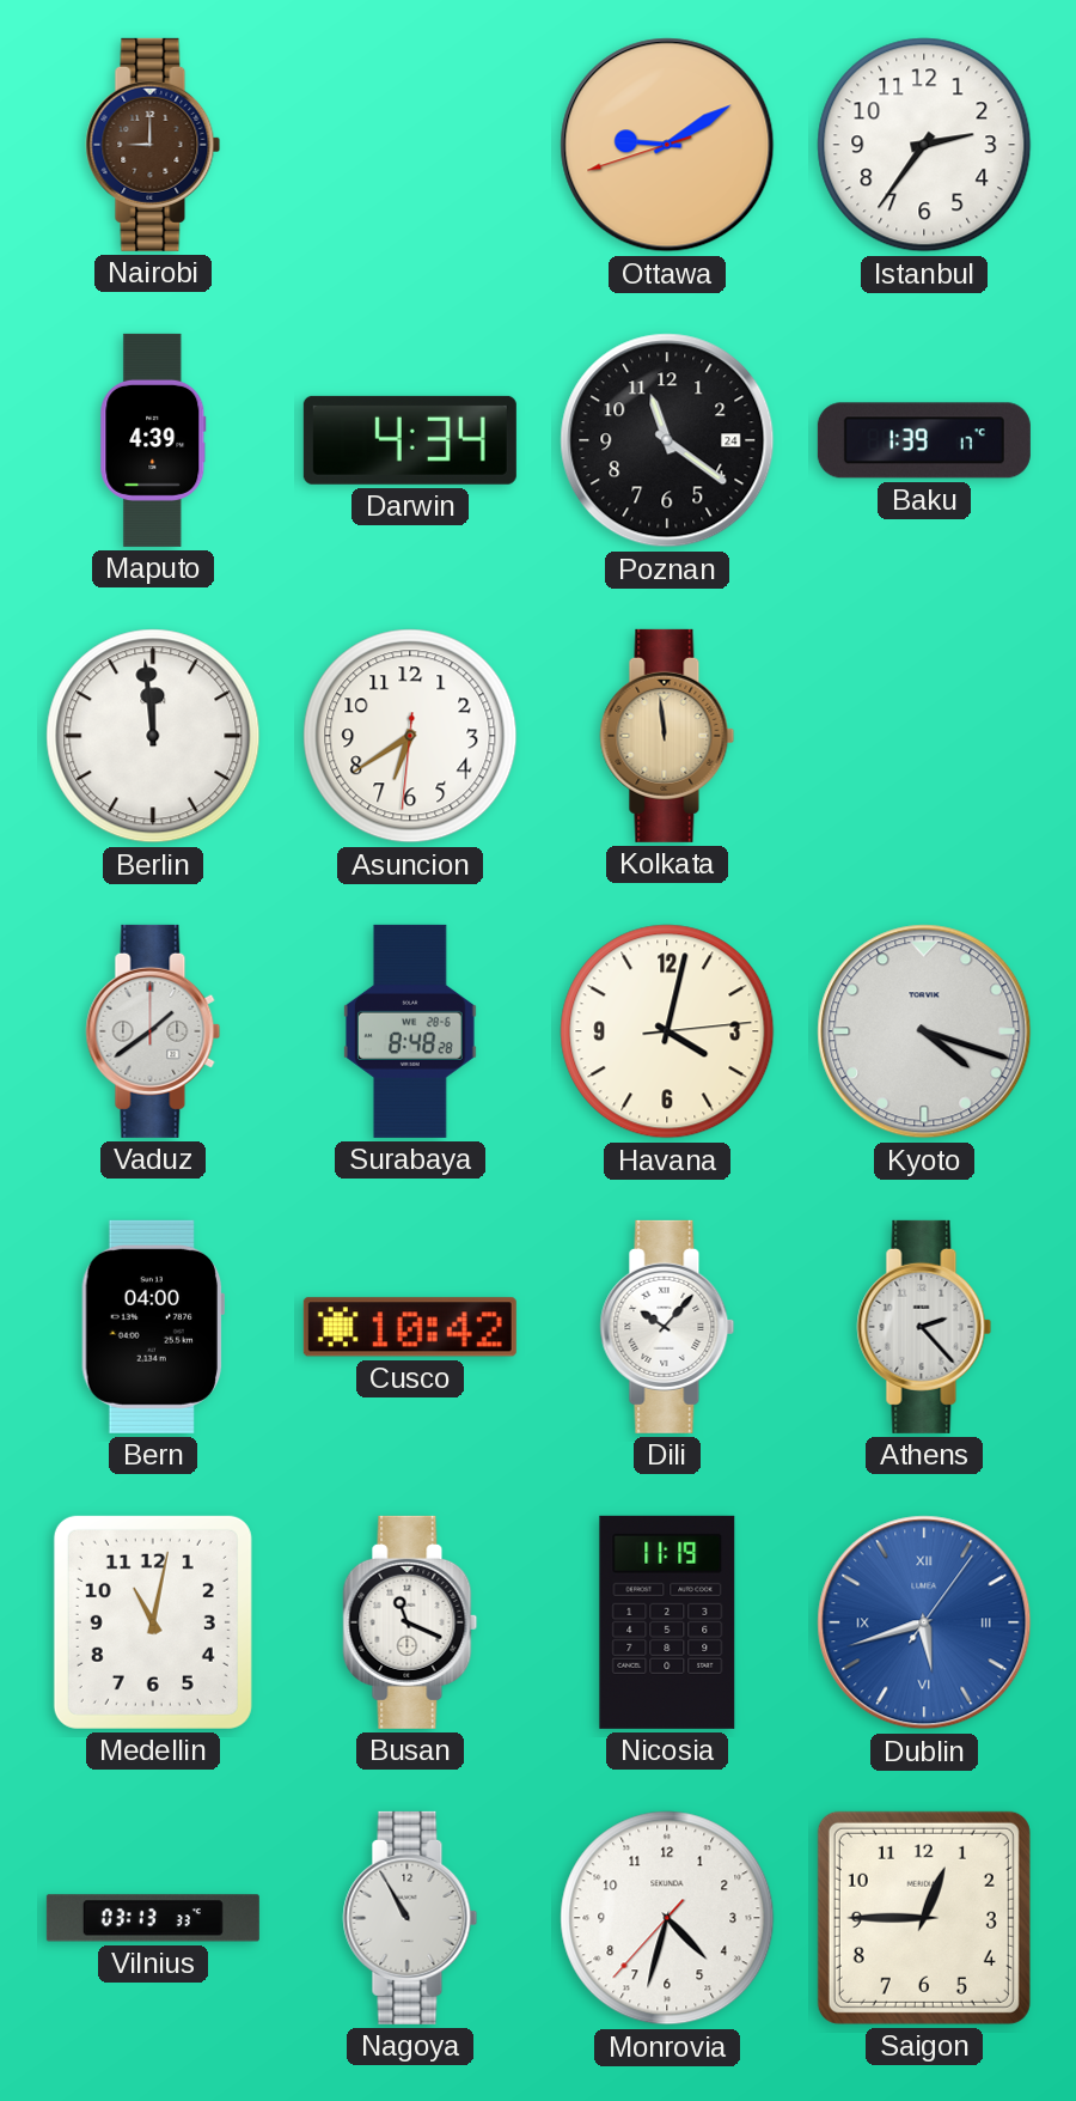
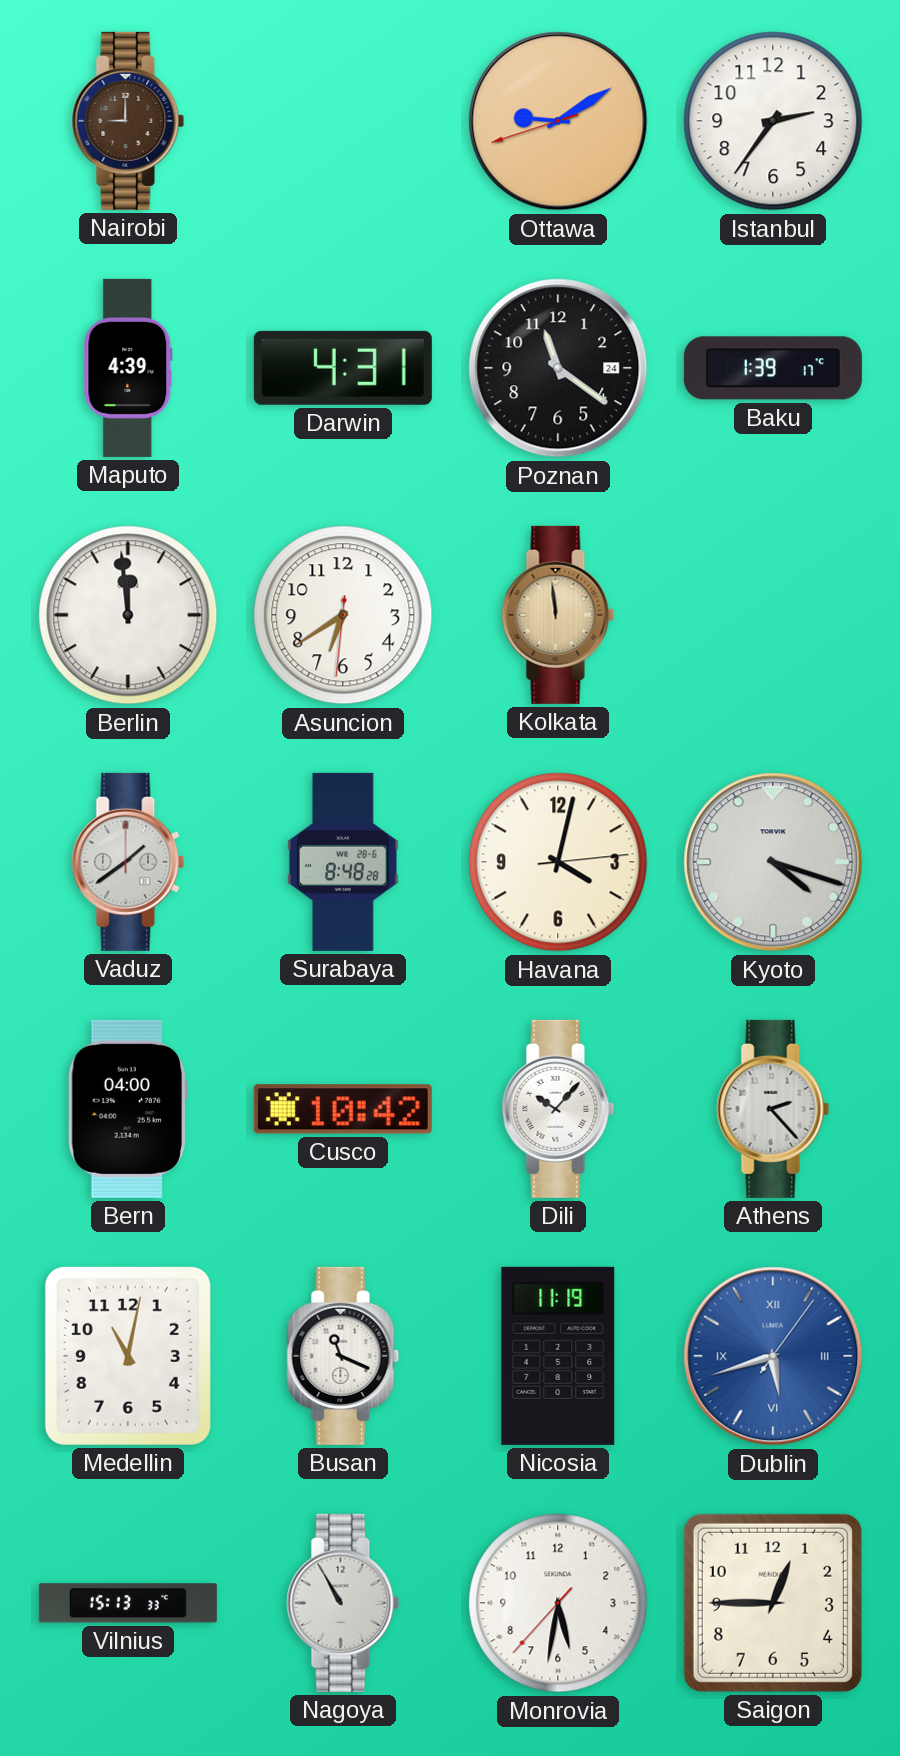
Darwin: 4:34 -> 4:31 (343, 368)
Vilnius: 03:13 -> 15:13 (128, 1603)
Monrovia: 4:32 -> 5:31 (558, 1603)
